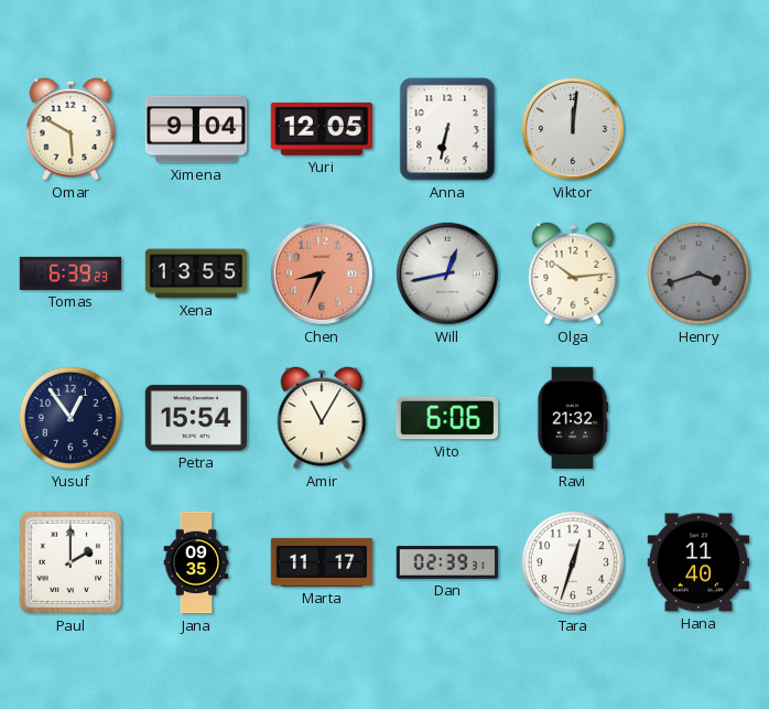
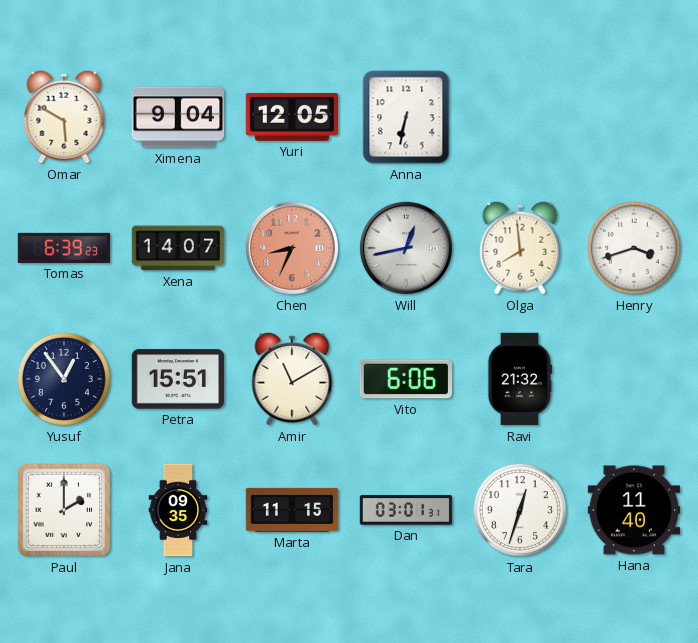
Viktor: 12:01 -> none (573, 129)
Xena: 13:55 -> 14:07 (178, 248)
Olga: 10:14 -> 7:59 (520, 248)
Henry dial: grey -> white (634, 248)
Petra: 15:54 -> 15:51 (178, 379)
Amir: 11:05 -> 11:10 (292, 379)
Marta: 11:17 -> 11:15 (292, 510)
Dan: 02:39 -> 03:01 (406, 510)
